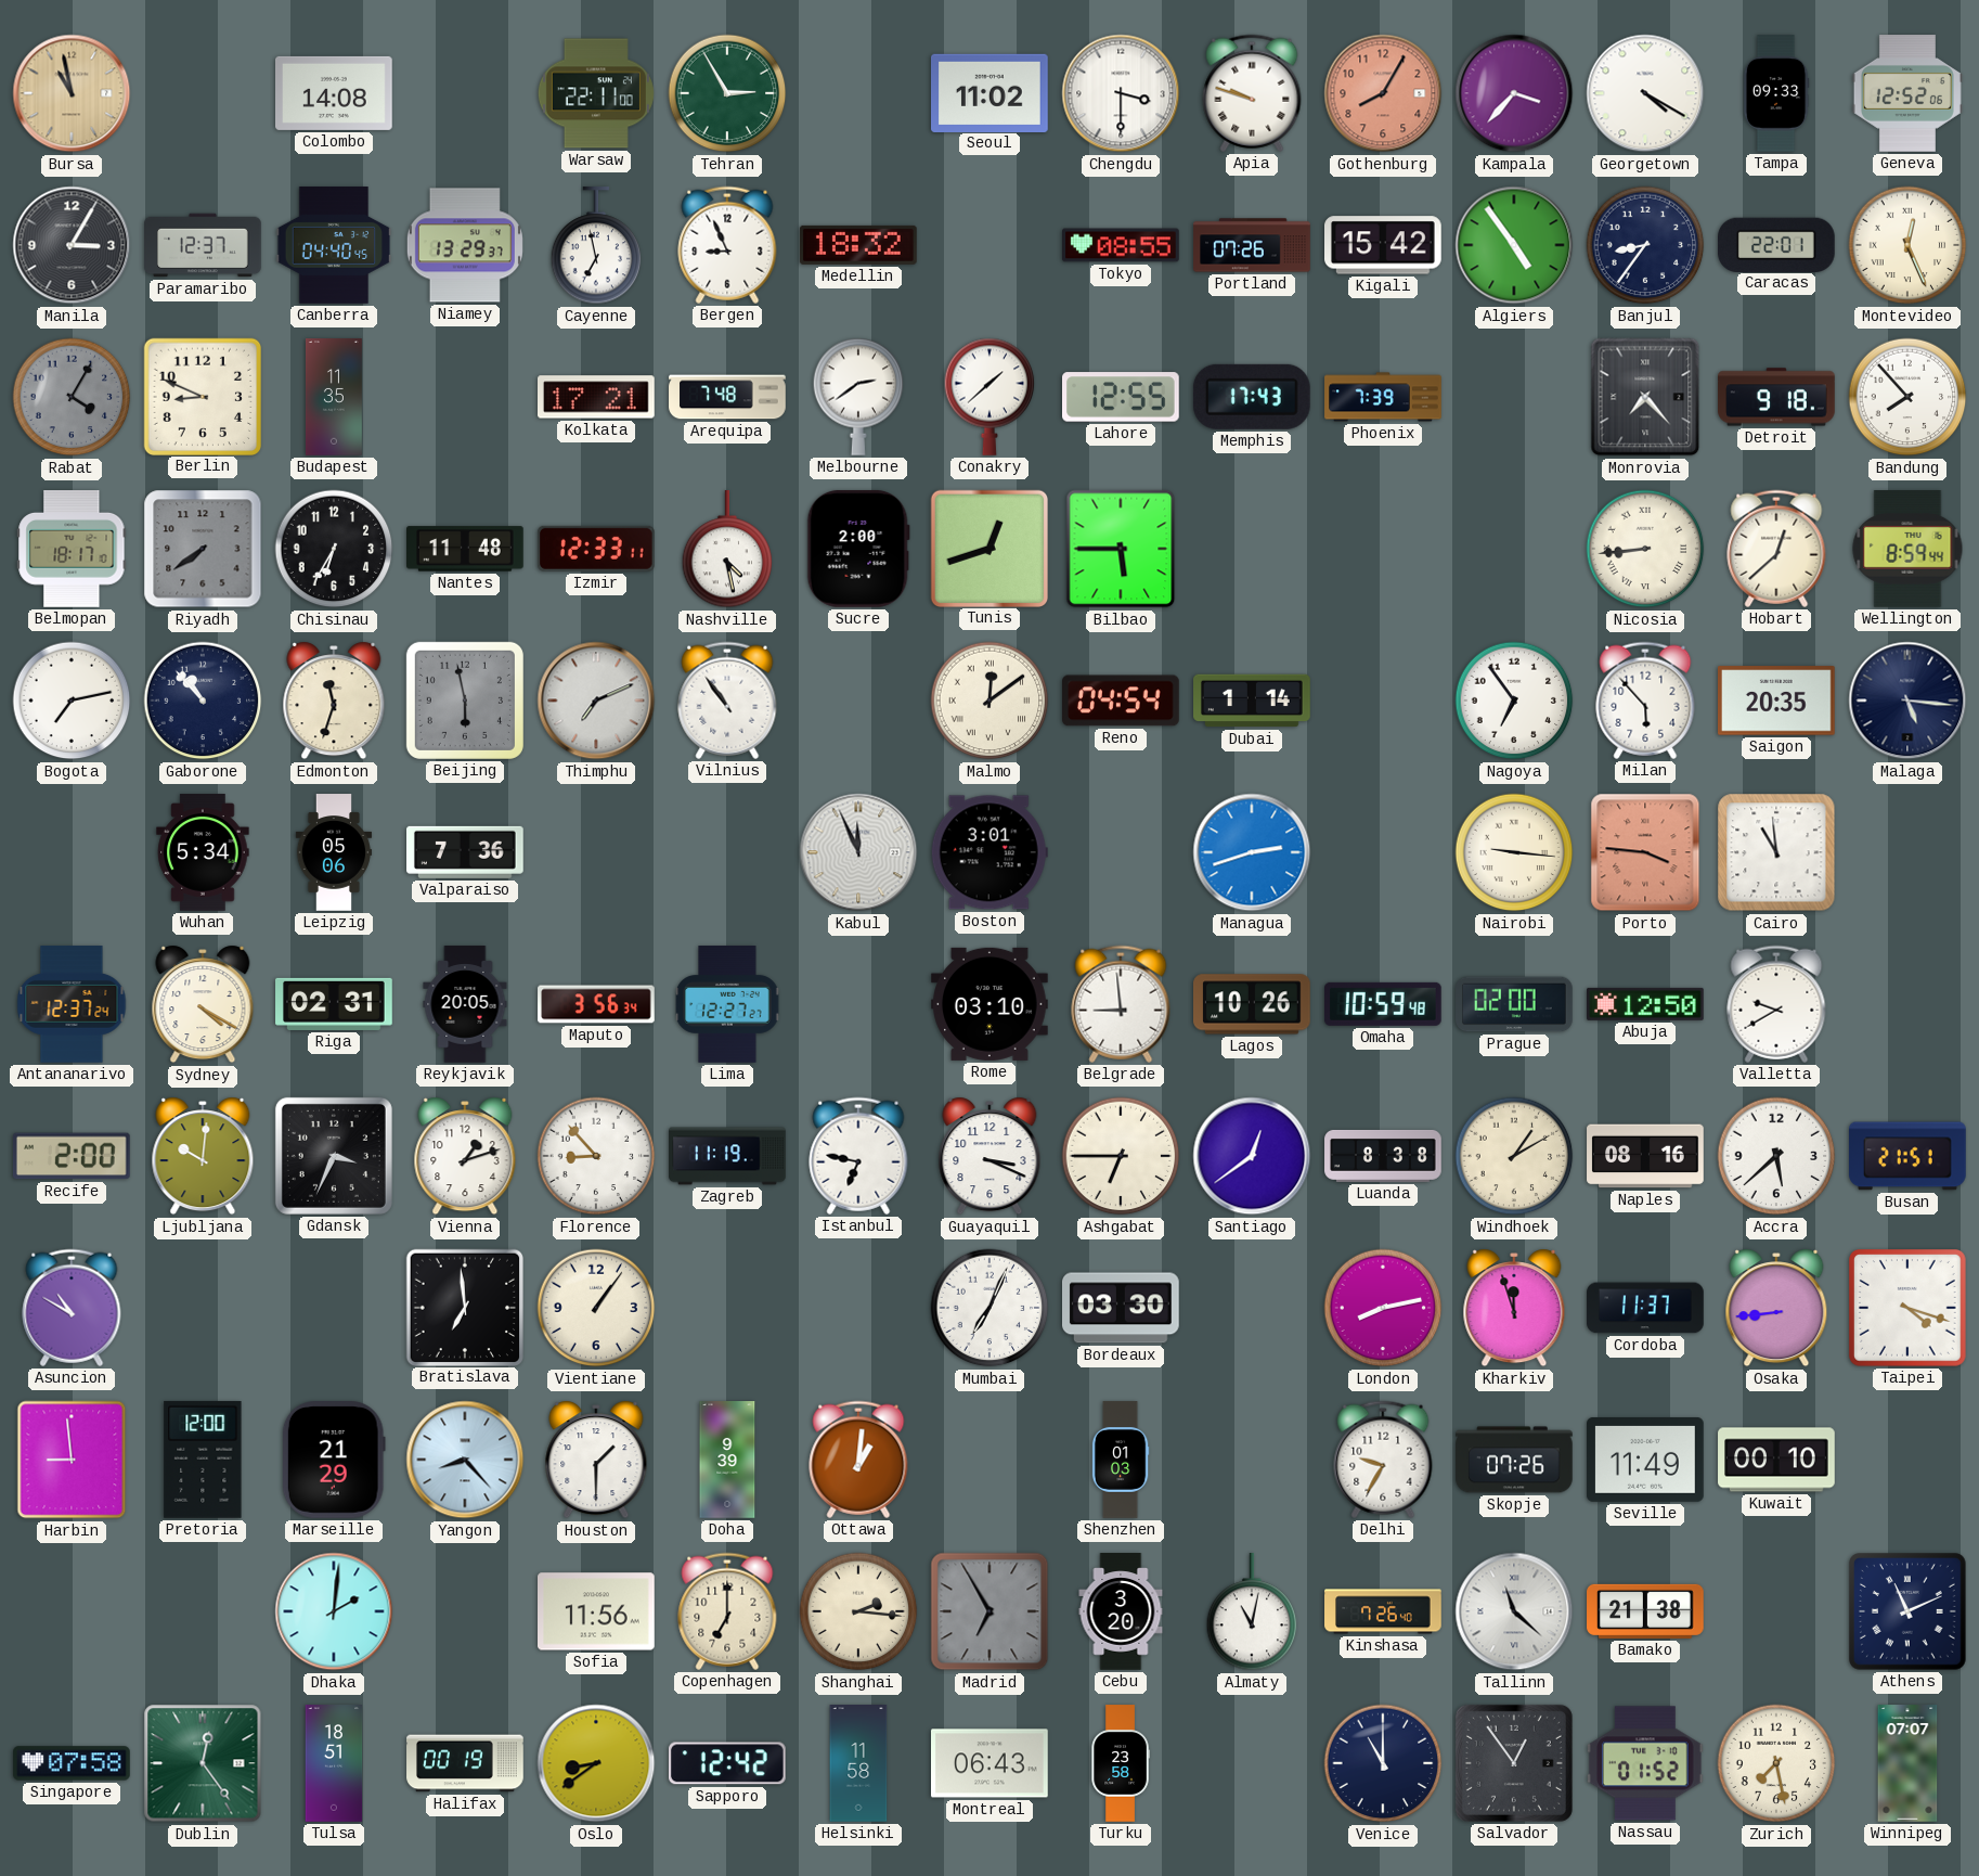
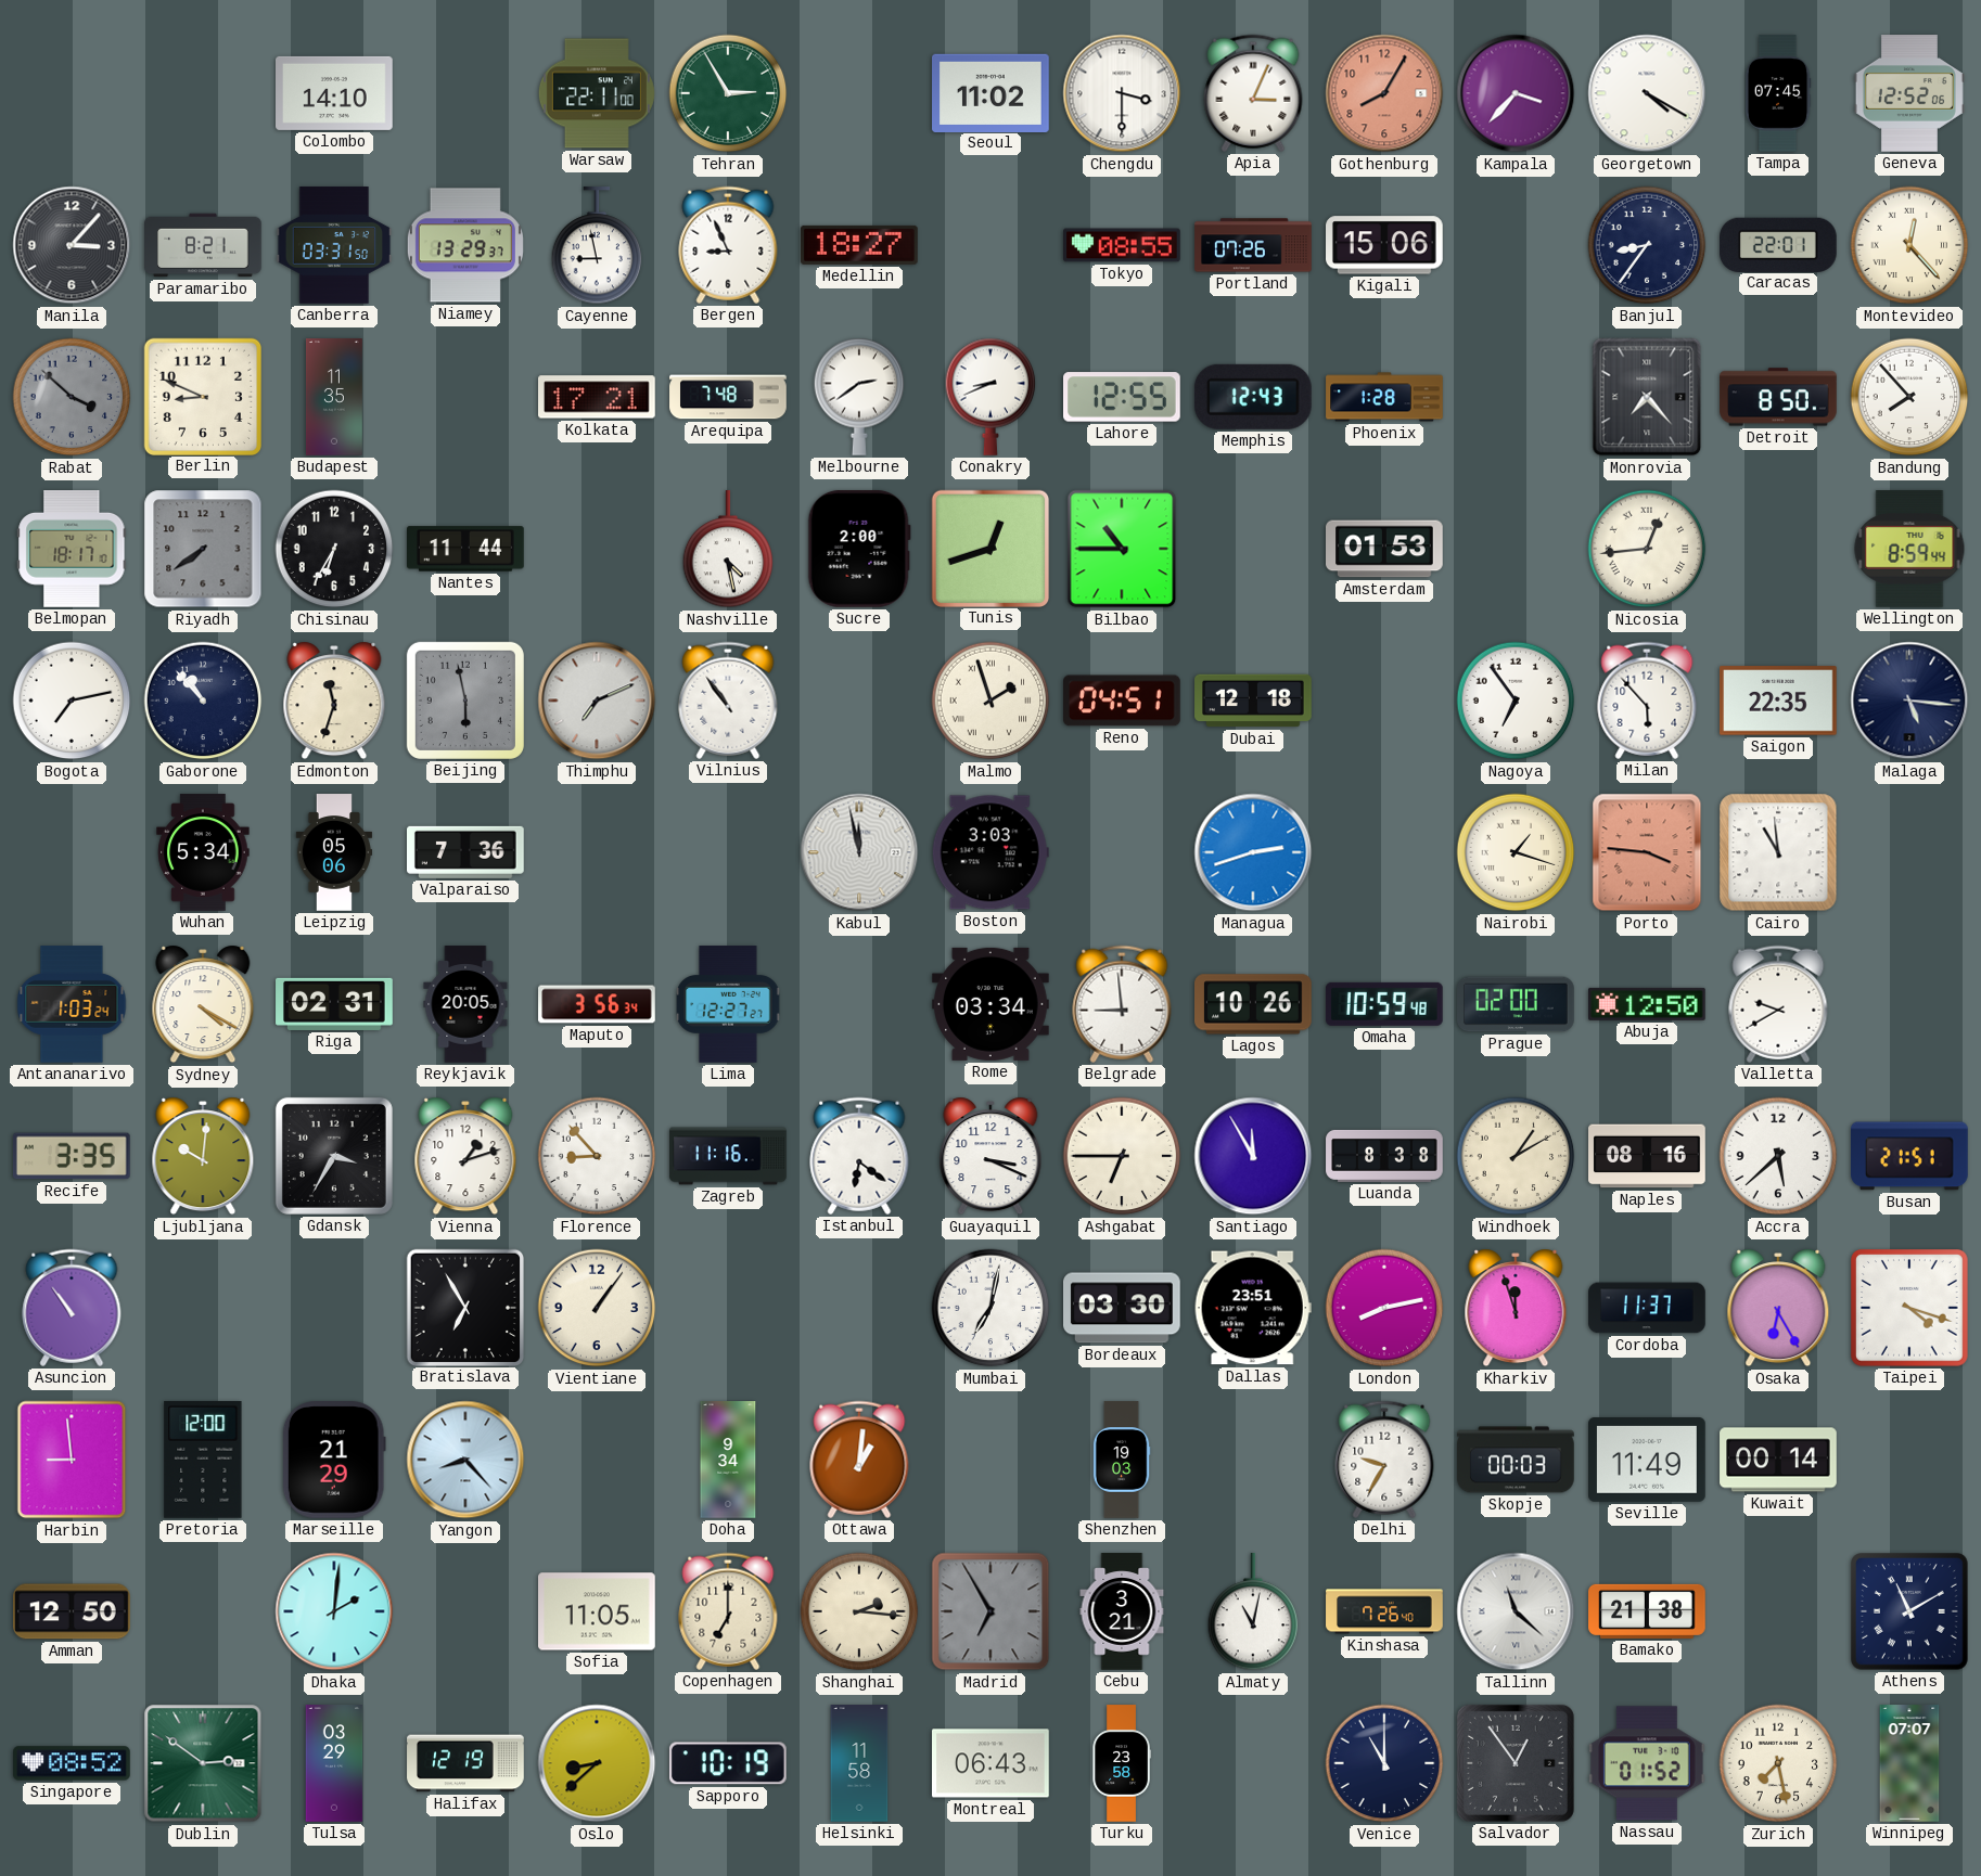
Bursa: 10:58 -> none (72, 93)
Colombo: 14:08 -> 14:10 (334, 93)
Apia: 9:48 -> 3:04 (1253, 93)
Tampa: 09:33 -> 07:45 (1778, 93)
Manila: 3:05 -> 3:07 (72, 245)
Paramaribo: 12:37 -> 8:21 (203, 245)
Canberra: 04:40 -> 03:31 (334, 245)
Cayenne: 6:58 -> 8:58 (597, 246)
Medellin: 18:32 -> 18:27 (859, 245)
Kigali: 15:42 -> 15:06 (1385, 245)
Algiers: 4:54 -> none (1514, 245)
Montevideo: 12:26 -> 12:23 (1909, 245)
Rabat: 4:05 -> 3:52 (72, 397)
Conakry: 1:38 -> 8:41 (991, 397)
Memphis: 17:43 -> 12:43 (1253, 397)
Phoenix: 7:39 -> 1:28 (1384, 397)
Detroit: 9:18 -> 8:50 (1778, 397)
Nantes: 11:48 -> 11:44 (467, 549)
Izmir: 12:33 -> none (596, 549)
Bilbao: 5:45 -> 10:45 (1122, 549)
Amsterdam: none -> 01:53 (1384, 549)
Nicosia: 8:44 -> 12:44 (1647, 549)
Hobart: 12:38 -> none (1776, 549)
Malmo: 12:09 -> 1:57 (991, 701)
Reno: 04:54 -> 04:51 (1123, 701)
Dubai: 1:14 -> 12:18 (1253, 701)
Saigon: 20:35 -> 22:35 (1779, 701)
Kabul: 11:56 -> 11:58 (859, 852)
Boston: 3:01 -> 3:03 (991, 852)
Nairobi: 9:16 -> 1:18 (1516, 852)
Antananarivo: 12:37 -> 1:03 (72, 1004)
Rome: 03:10 -> 03:34 (992, 1004)
Recife: 2:00 -> 3:35 (72, 1156)
Gdansk: 3:34 -> 3:35 (334, 1156)
Zagreb: 11:19 -> 11:16 (728, 1156)
Istanbul: 6:47 -> 6:21 (859, 1156)
Santiago: 12:39 -> 11:55 (1253, 1156)
Asuncion: 10:50 -> 10:54 (72, 1308)
Bratislava: 6:59 -> 6:55 (464, 1307)
Mumbai: 7:04 -> 7:02 (991, 1308)
Dallas: none -> 23:51 (1253, 1308)
Osaka: 8:44 -> 6:25 (1778, 1308)
Houston: 1:30 -> none (596, 1460)
Doha: 9:39 -> 9:34 (728, 1460)
Shenzhen: 01:03 -> 19:03 (1122, 1460)
Skopje: 07:26 -> 00:03 (1516, 1460)
Kuwait: 00:10 -> 00:14 (1778, 1460)
Amman: none -> 12:50 (73, 1611)
Sofia: 11:56 -> 11:05 (598, 1611)
Cebu: 3:20 -> 3:21 (1122, 1611)
Athens: 11:11 -> 11:10 (1910, 1612)
Singapore: 07:58 -> 08:52 (72, 1763)
Dublin: 12:24 -> 2:51 (203, 1763)
Tulsa: 18:51 -> 03:29 (334, 1763)
Halifax: 00:19 -> 12:19 (465, 1763)
Oslo: 8:39 -> 8:38 (597, 1763)
Sapporo: 12:42 -> 10:19 (728, 1763)
